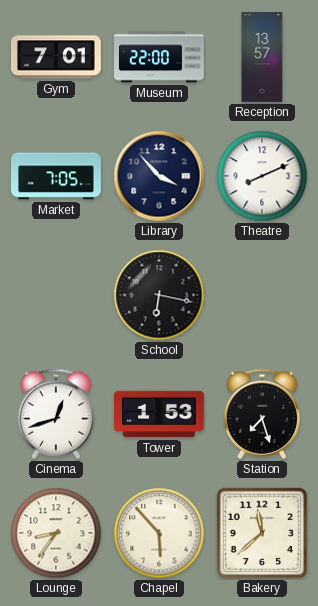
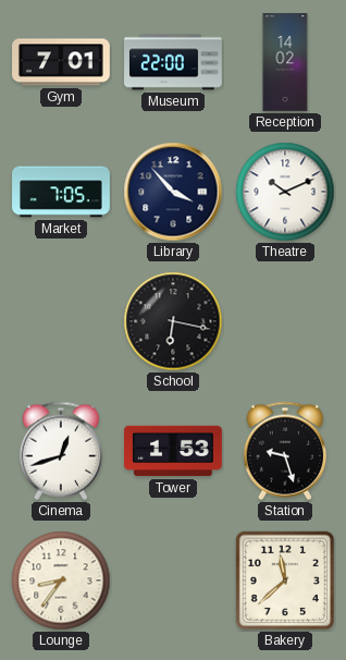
Reception: 13:57 -> 14:02 (285, 62)
Theatre: 8:11 -> 10:11 (285, 192)
Station: 7:27 -> 9:27 (285, 451)
Chapel: 5:53 -> none (159, 533)
